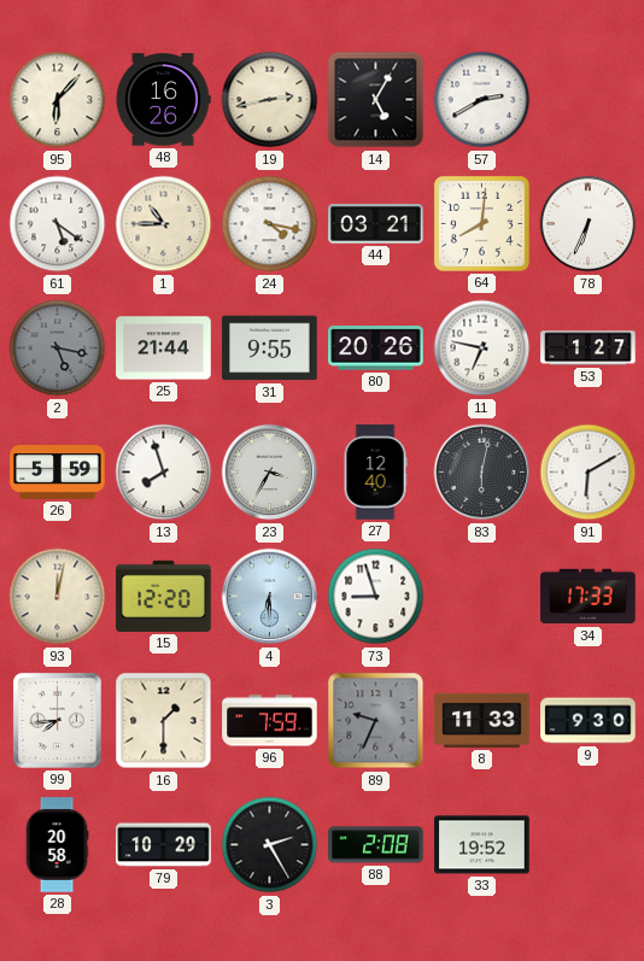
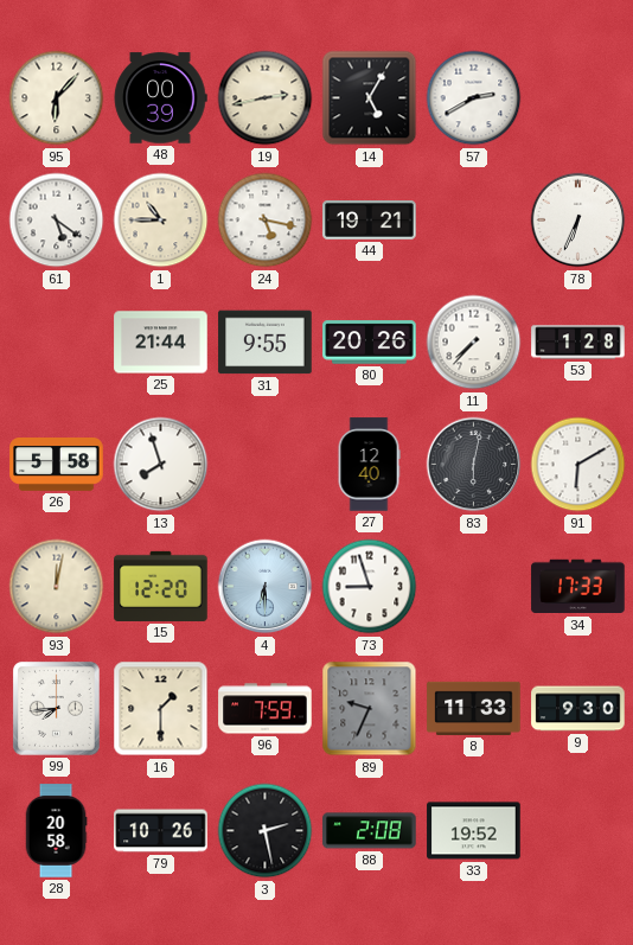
48: 16:26 -> 00:39 (160, 98)
24: 4:17 -> 5:17 (266, 221)
44: 03:21 -> 19:21 (370, 221)
64: 8:01 -> none (481, 223)
2: 5:17 -> none (58, 348)
11: 6:47 -> 7:37 (474, 343)
53: 1:27 -> 1:28 (578, 343)
26: 5:59 -> 5:58 (57, 465)
23: 3:35 -> none (270, 473)
79: 10:29 -> 10:26 (161, 831)
3: 2:25 -> 2:28 (266, 831)
